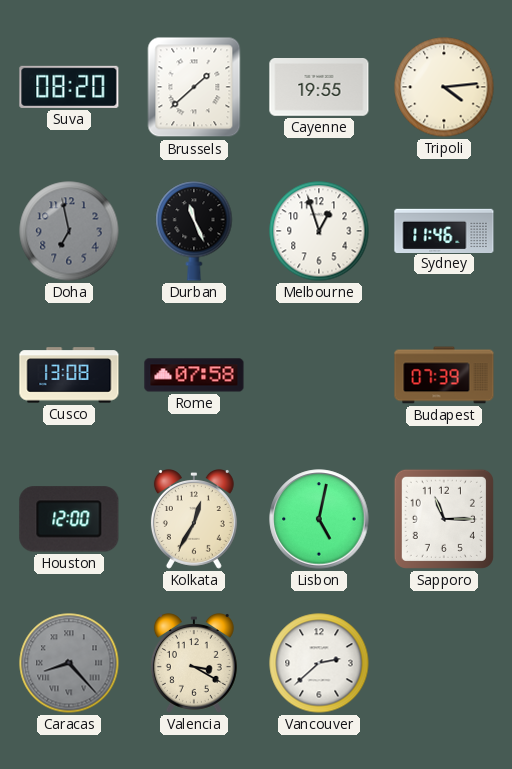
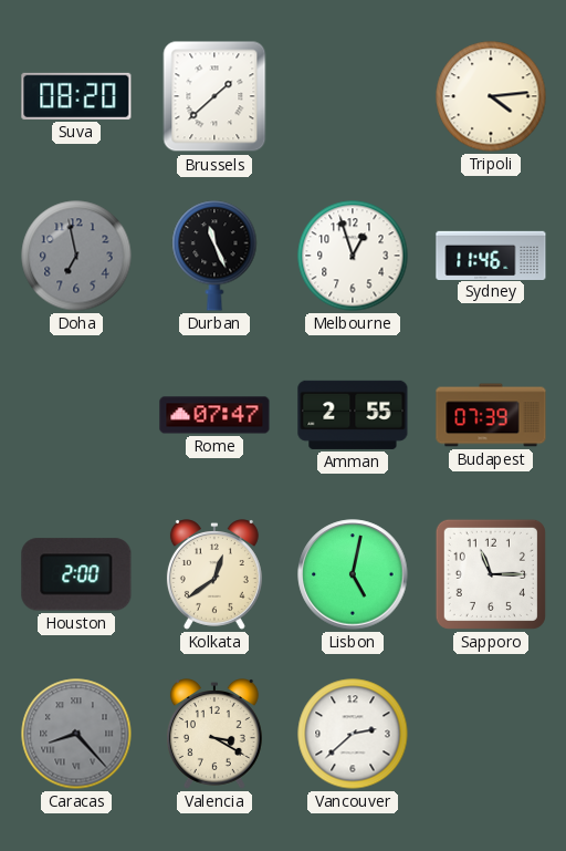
Cayenne: 19:55 -> none (319, 88)
Cusco: 13:08 -> none (69, 375)
Rome: 07:58 -> 07:47 (214, 415)
Amman: none -> 2:55 (353, 415)
Houston: 12:00 -> 2:00 (76, 574)
Kolkata: 12:35 -> 12:39 (214, 575)
